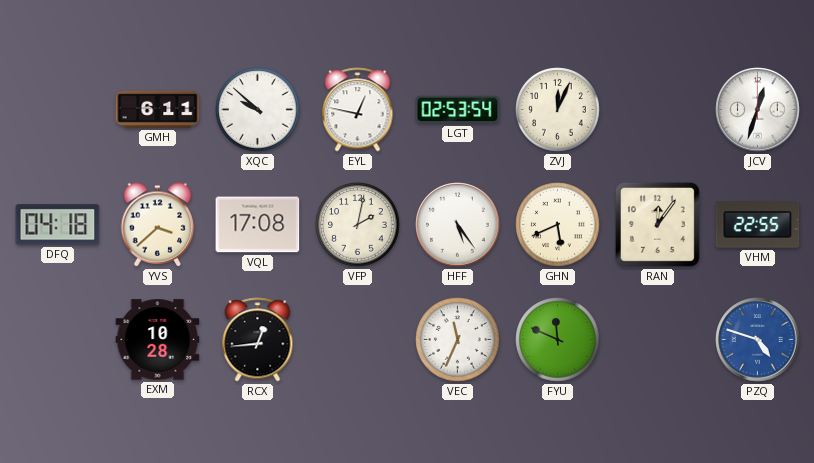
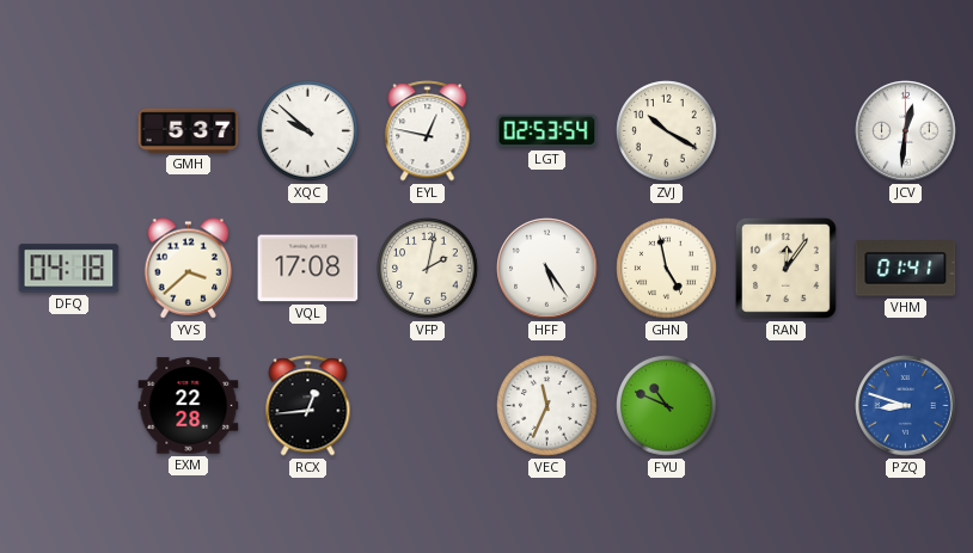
GMH: 6:11 -> 5:37 (189, 130)
ZVJ: 12:04 -> 10:20 (667, 131)
JCV: 12:33 -> 12:31 (906, 131)
GHN: 5:41 -> 4:58 (667, 269)
VHM: 22:55 -> 01:41 (906, 269)
EXM: 10:28 -> 22:28 (189, 406)
FYU: 11:49 -> 10:49 (667, 406)
PZQ: 4:48 -> 8:48 (906, 406)
